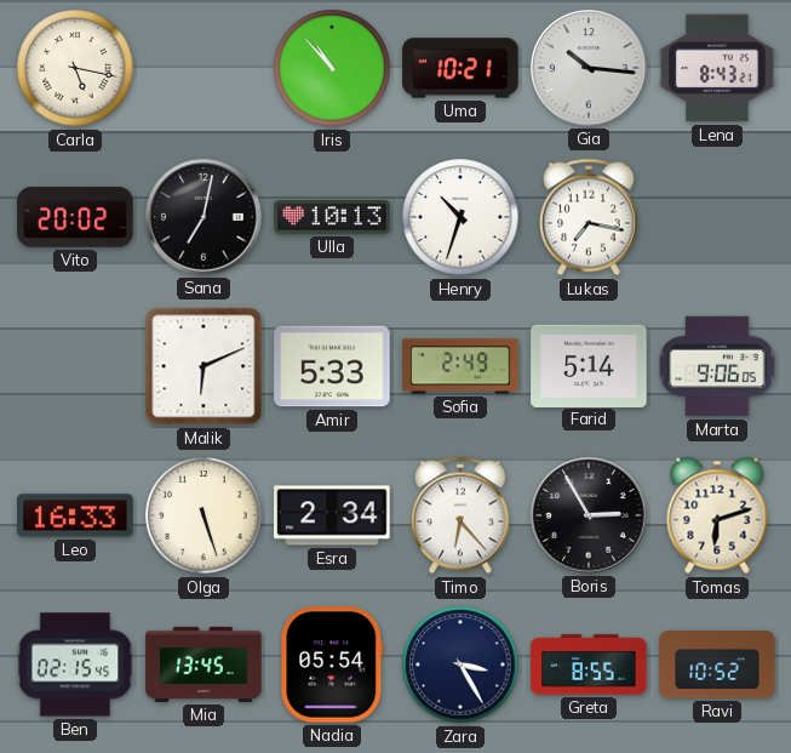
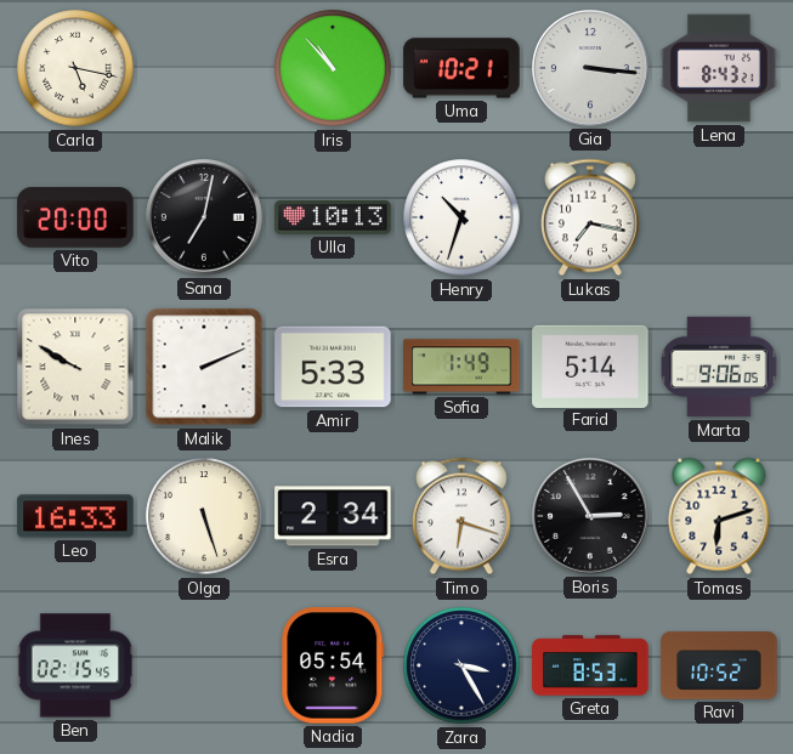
Gia: 10:16 -> 3:16 (590, 68)
Vito: 20:02 -> 20:00 (75, 217)
Ines: none -> 9:50 (75, 367)
Malik: 6:11 -> 2:11 (204, 367)
Sofia: 2:49 -> 1:49 (461, 367)
Timo: 6:23 -> 6:18 (461, 516)
Mia: 13:45 -> none (204, 664)
Greta: 8:55 -> 8:53 (590, 665)
